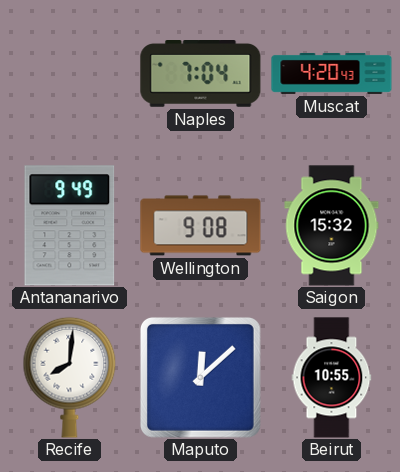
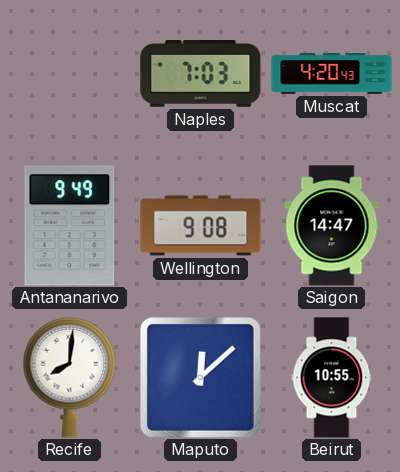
Naples: 7:04 -> 7:03 (201, 74)
Saigon: 15:32 -> 14:47 (332, 226)
